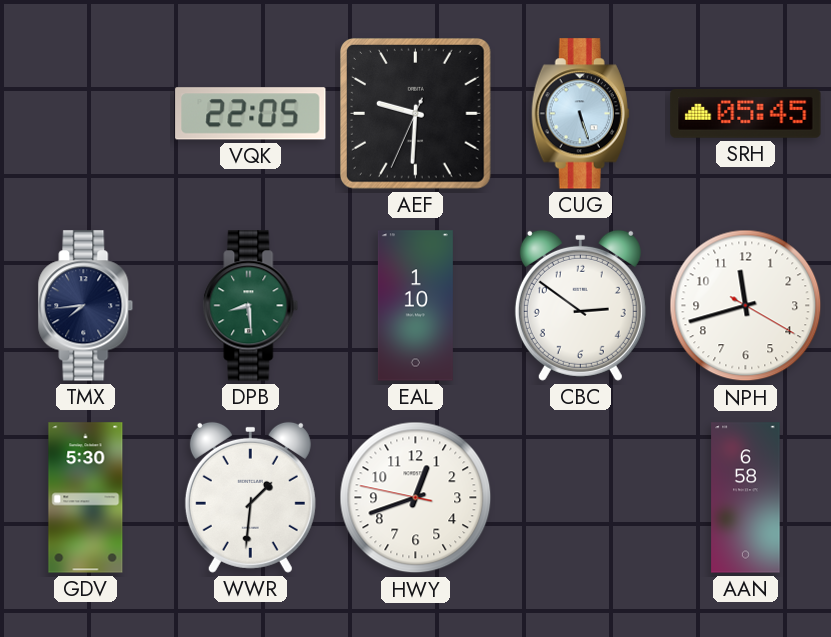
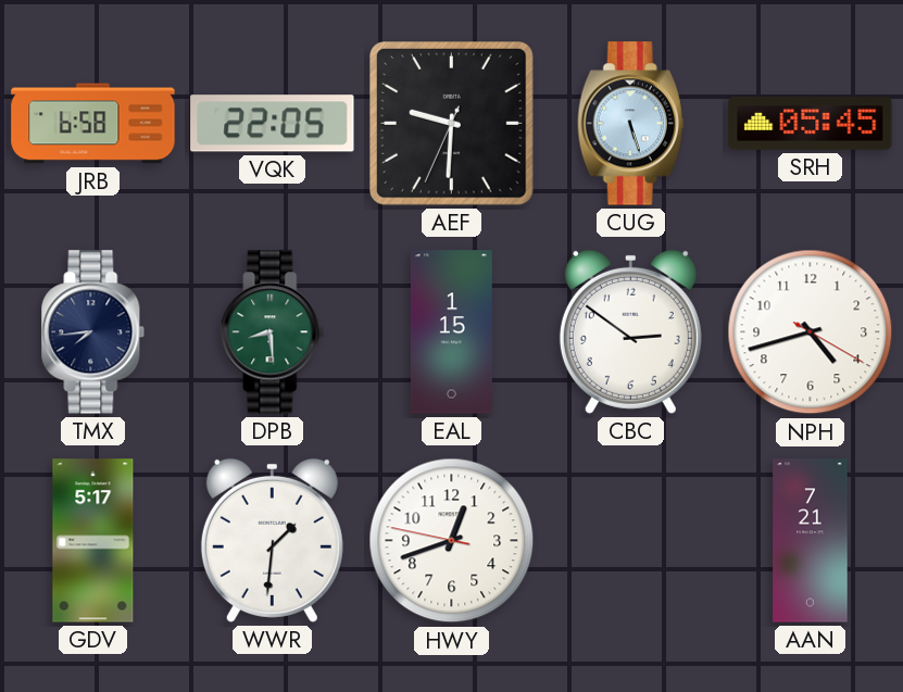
JRB: none -> 6:58 (93, 124)
EAL: 1:10 -> 1:15 (451, 332)
NPH: 11:42 -> 4:42 (811, 332)
GDV: 5:30 -> 5:17 (93, 541)
AAN: 6:58 -> 7:21 (811, 541)
